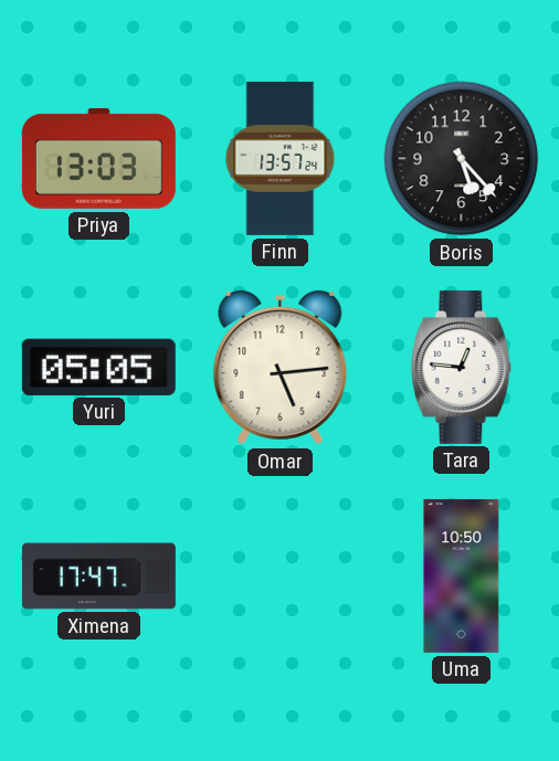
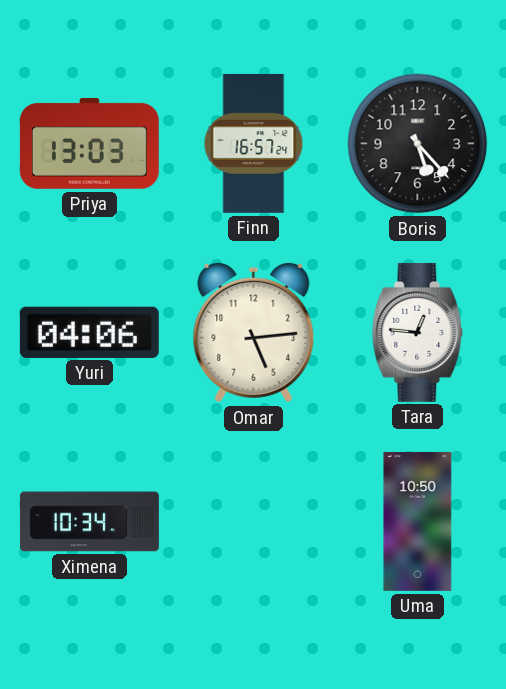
Finn: 13:57 -> 16:57 (254, 143)
Yuri: 05:05 -> 04:06 (89, 332)
Ximena: 17:47 -> 10:34 (89, 522)
